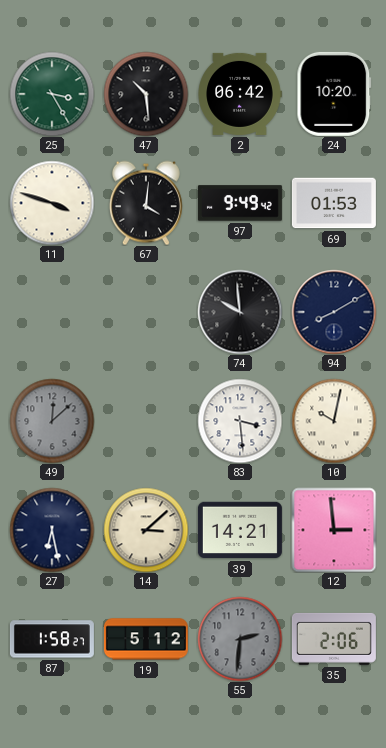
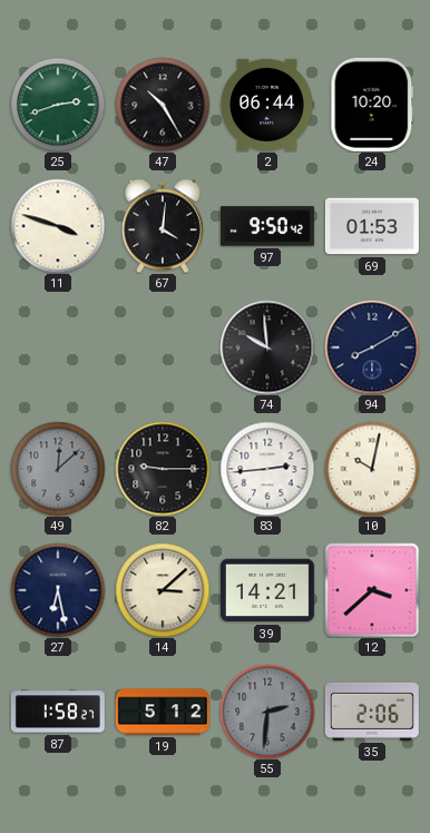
25: 3:25 -> 2:42 (58, 105)
47: 10:29 -> 10:25 (163, 105)
2: 06:42 -> 06:44 (267, 105)
97: 9:49 -> 9:50 (267, 226)
82: none -> 9:15 (163, 469)
83: 3:29 -> 2:44 (267, 469)
12: 2:59 -> 3:38 (372, 590)
